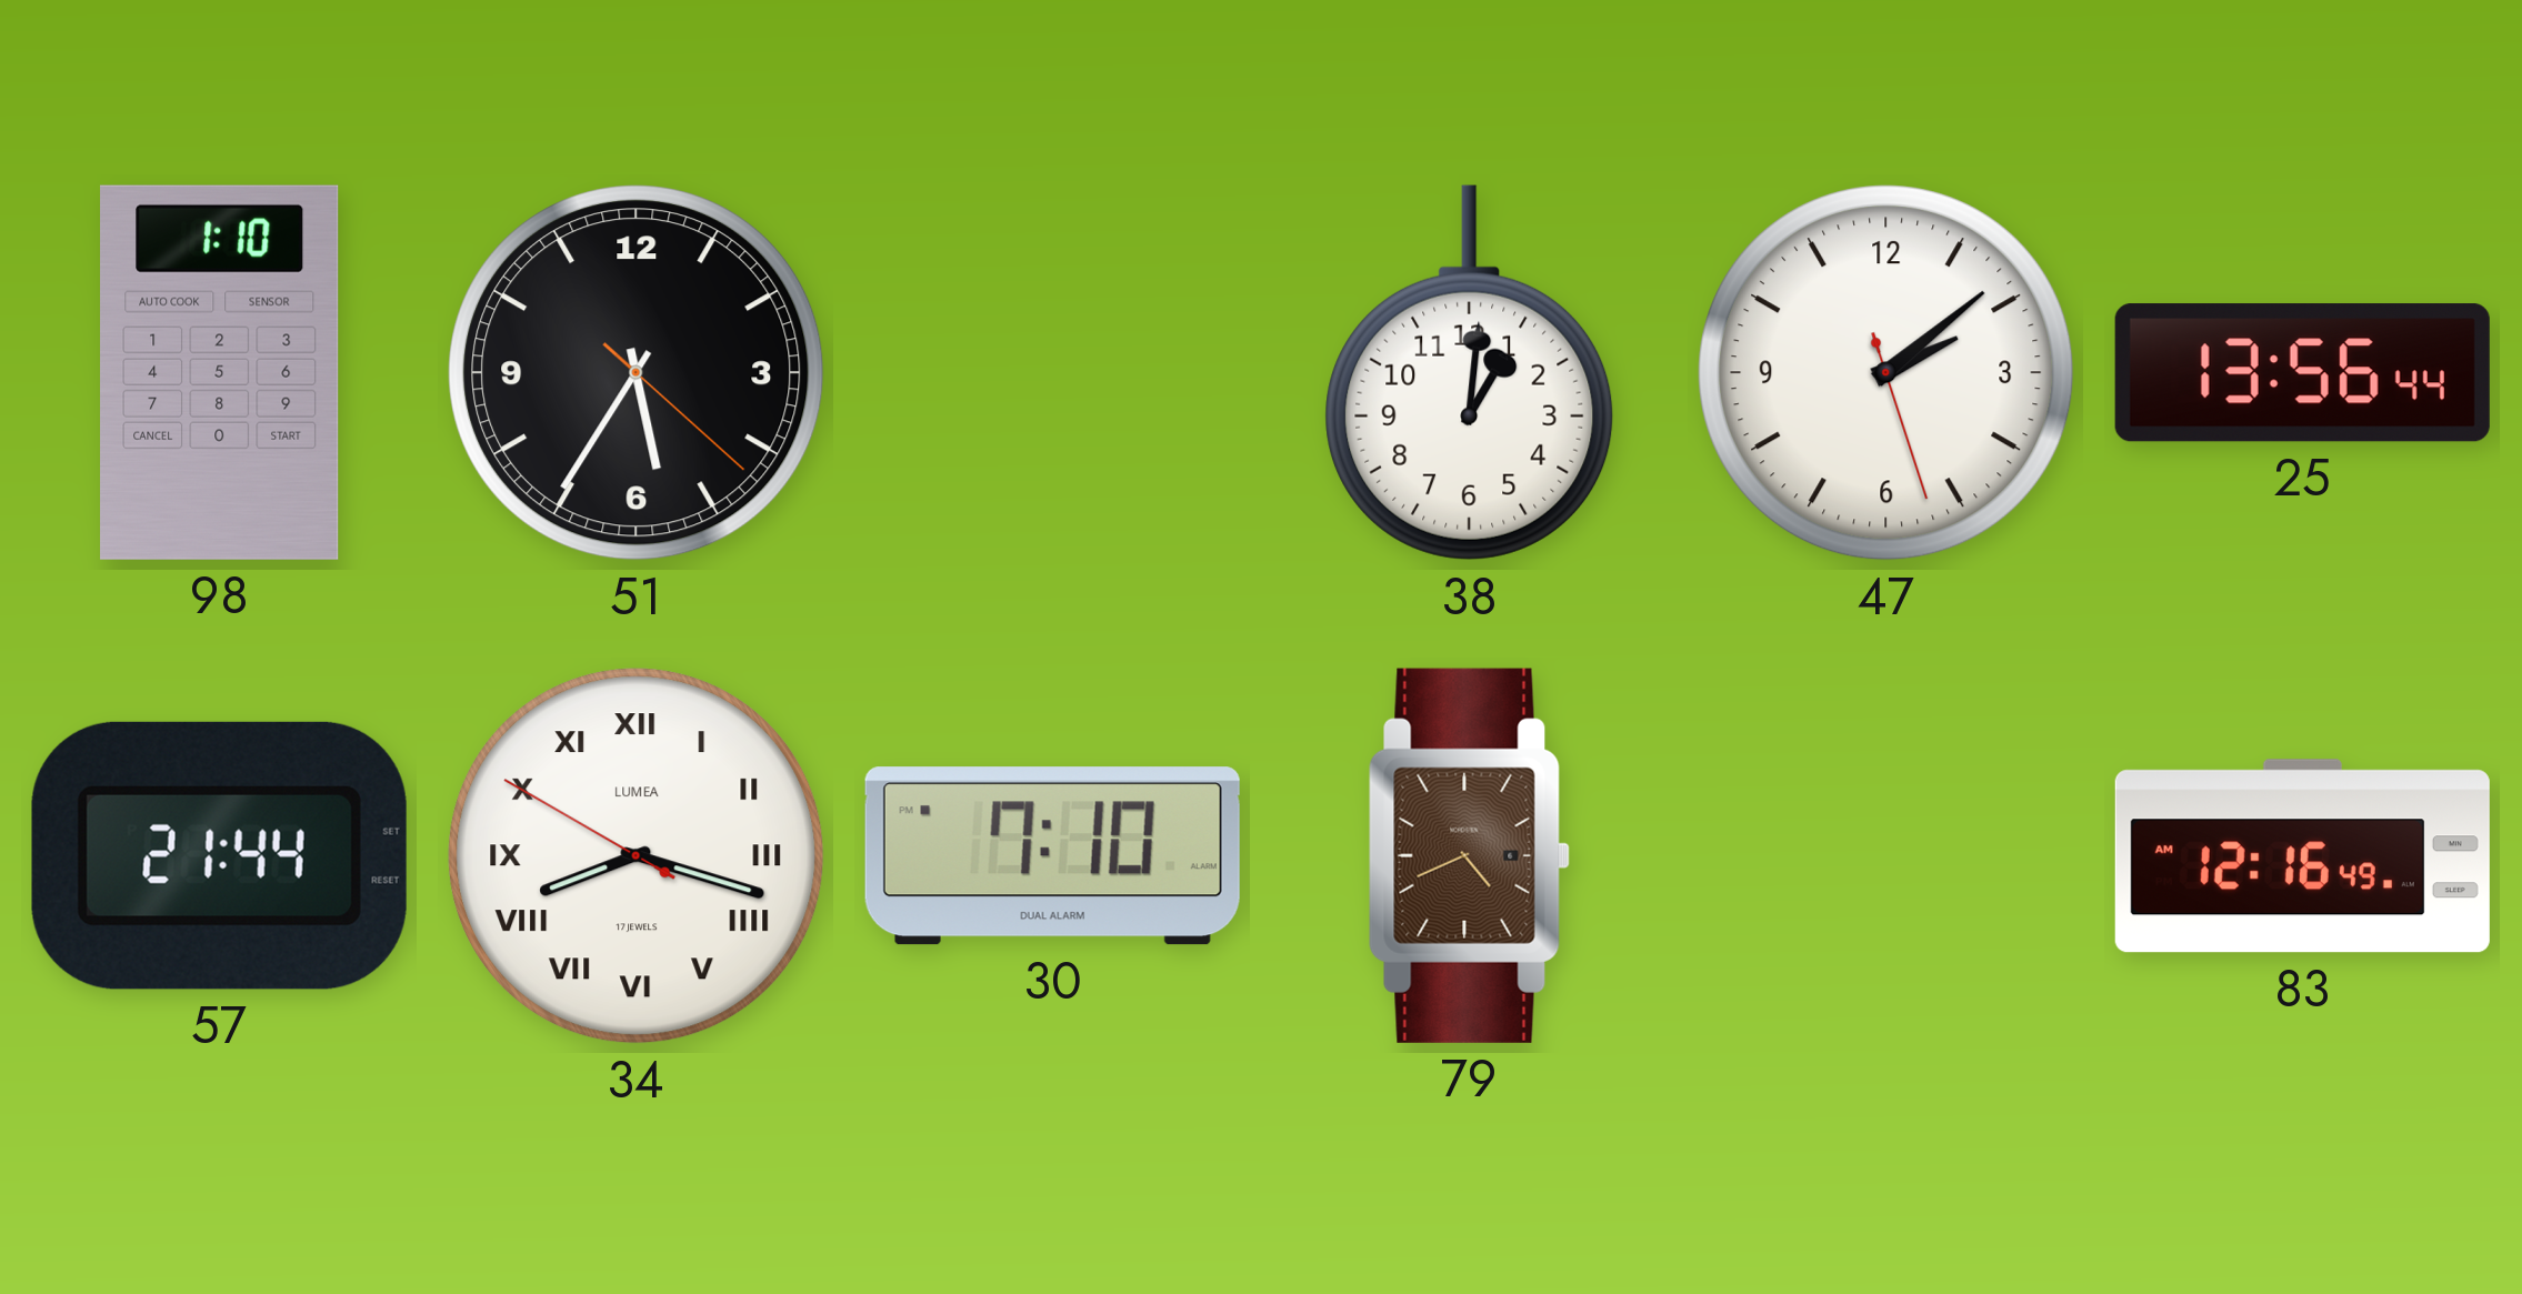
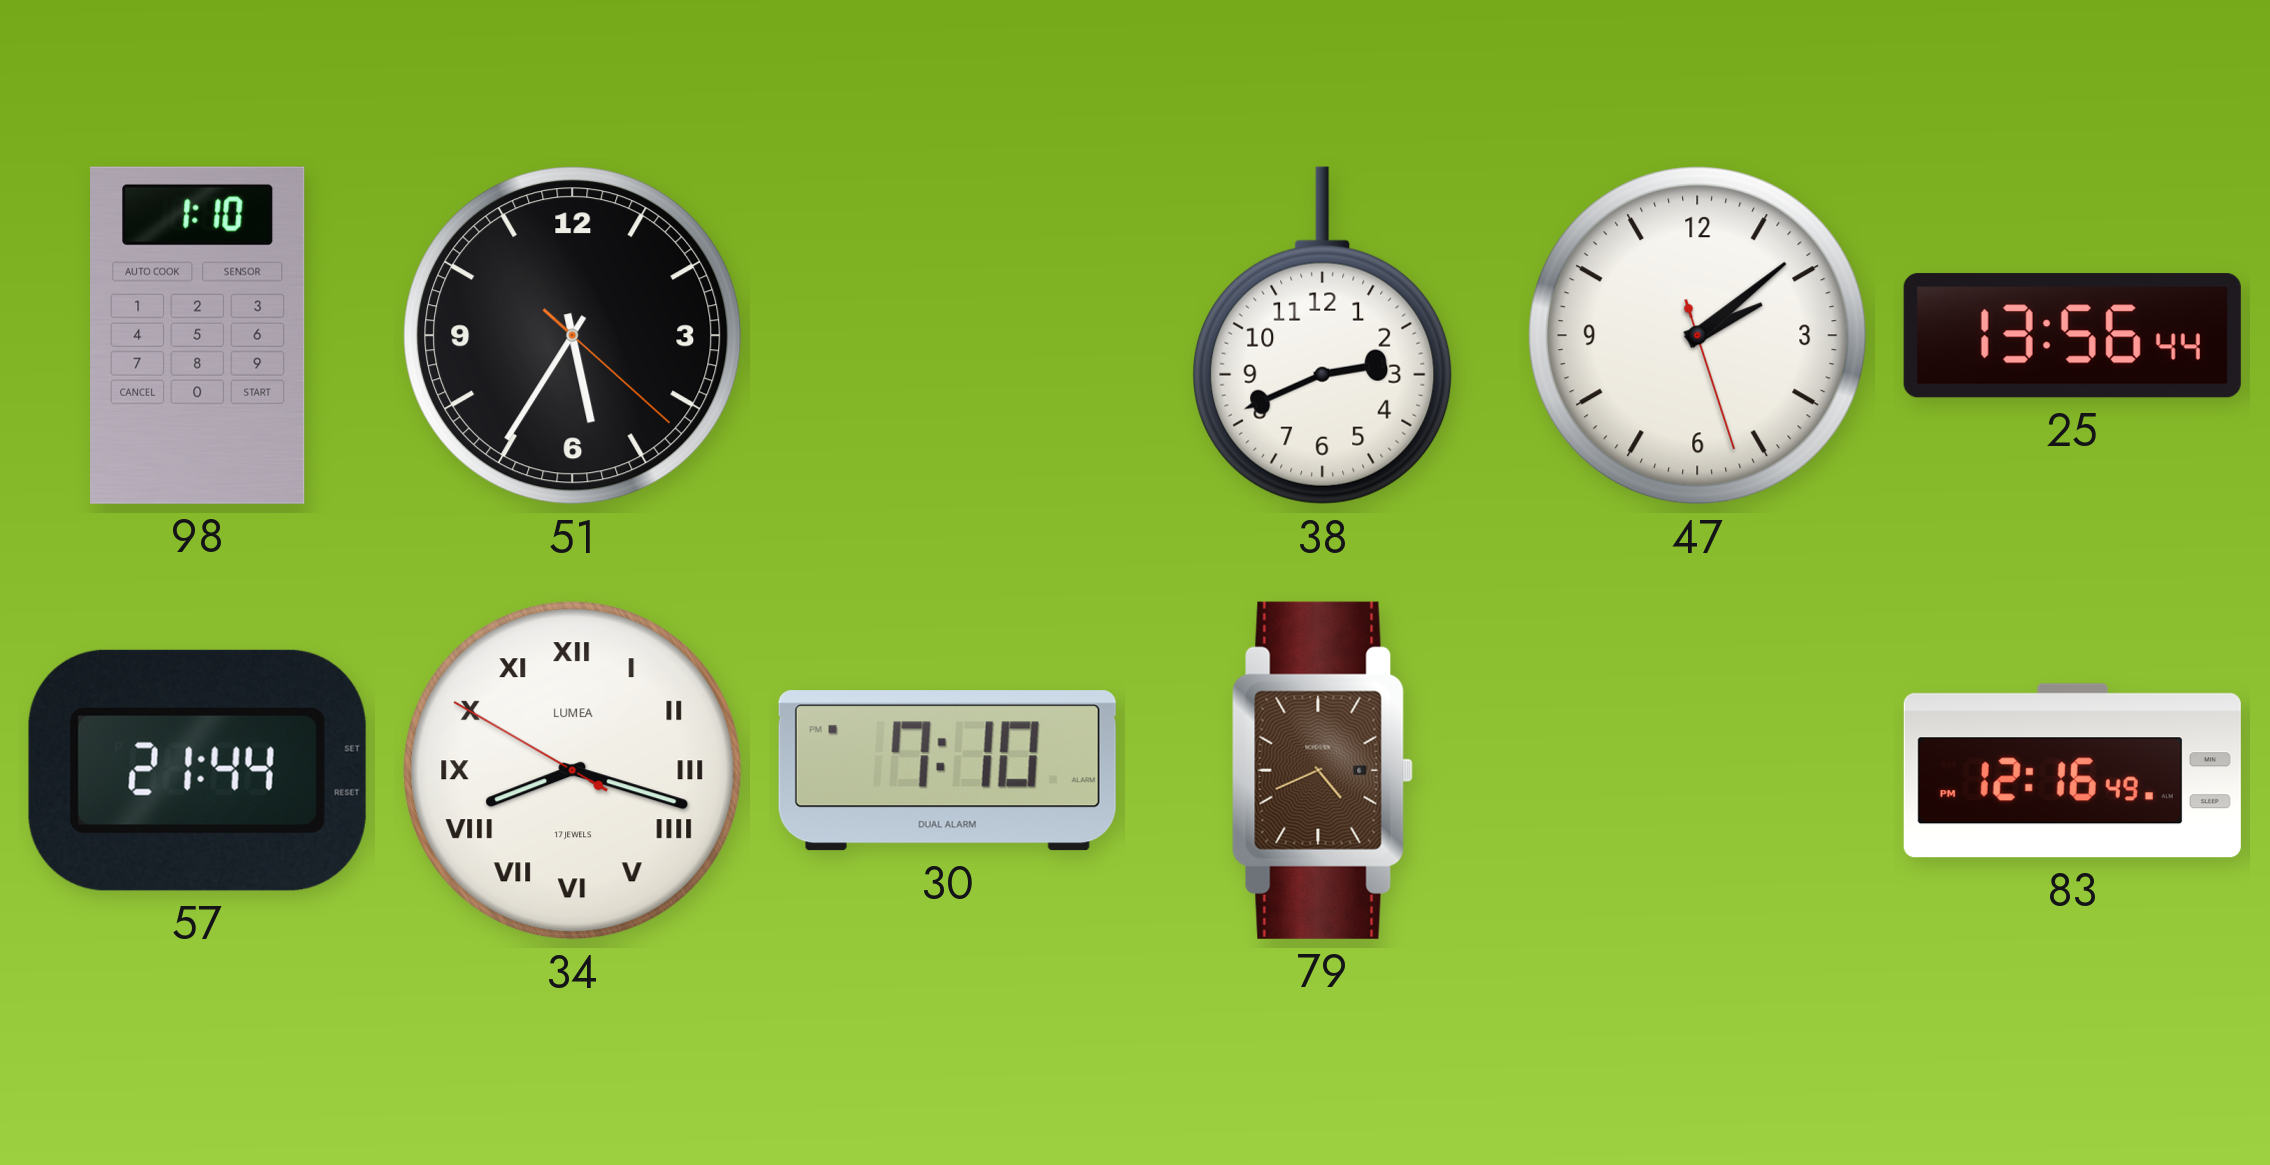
38: 1:01 -> 2:41 (1323, 336)
83: 12:16:49 AM -> 12:16:49 PM (2072, 771)
